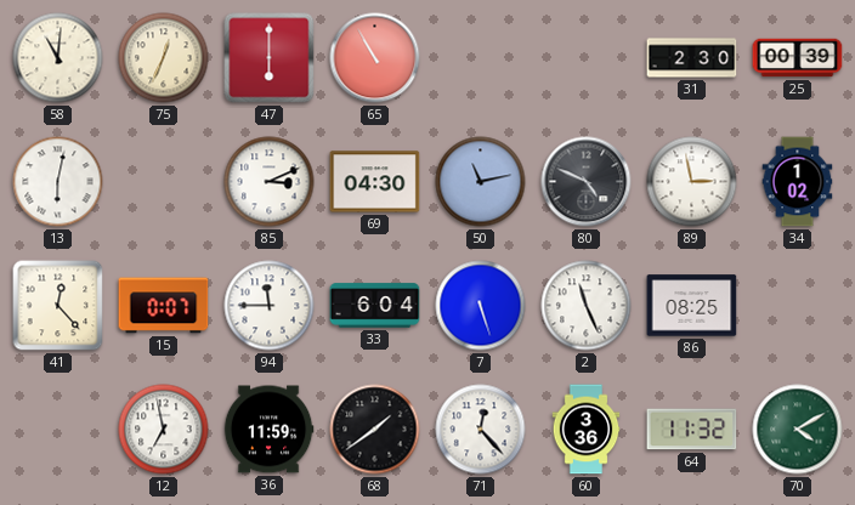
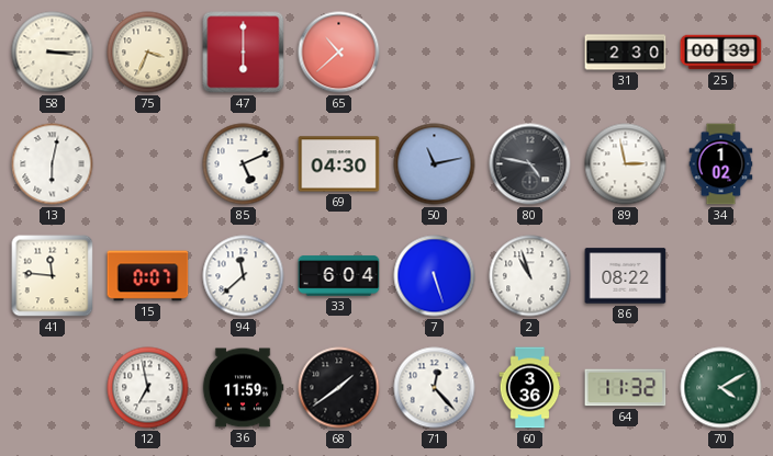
58: 11:01 -> 3:15 (53, 53)
75: 12:34 -> 3:34 (148, 53)
65: 10:55 -> 10:38 (339, 53)
85: 3:11 -> 5:11 (244, 164)
80: 4:49 -> 4:47 (530, 164)
41: 12:23 -> 11:46 (53, 276)
94: 11:45 -> 11:38 (244, 276)
2: 11:26 -> 10:57 (530, 276)
86: 08:25 -> 08:22 (626, 276)
